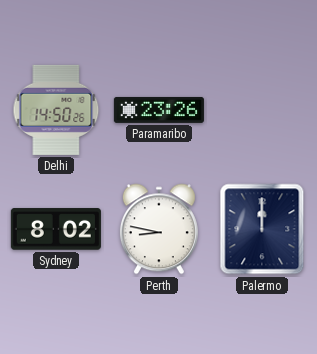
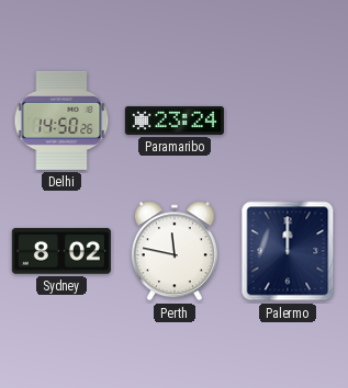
Paramaribo: 23:26 -> 23:24 (175, 121)
Perth: 8:47 -> 11:47 (175, 251)
